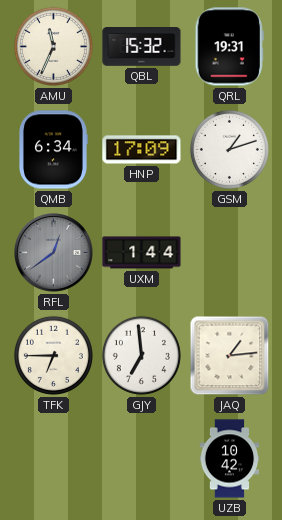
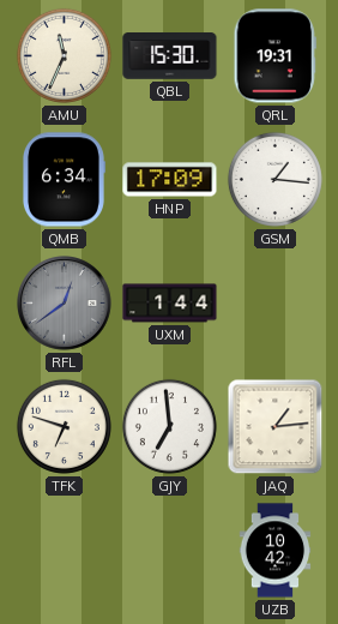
QBL: 15:32 -> 15:30 (170, 56)
GSM: 1:12 -> 1:16 (274, 179)
TFK: 6:45 -> 6:48 (64, 426)
